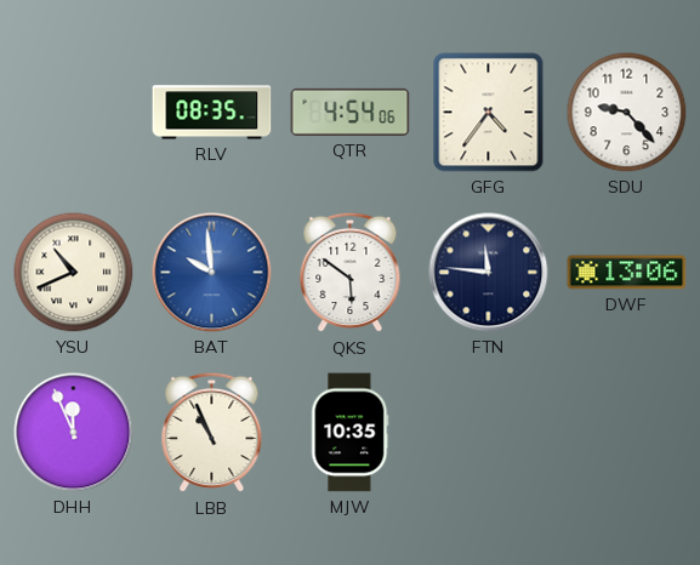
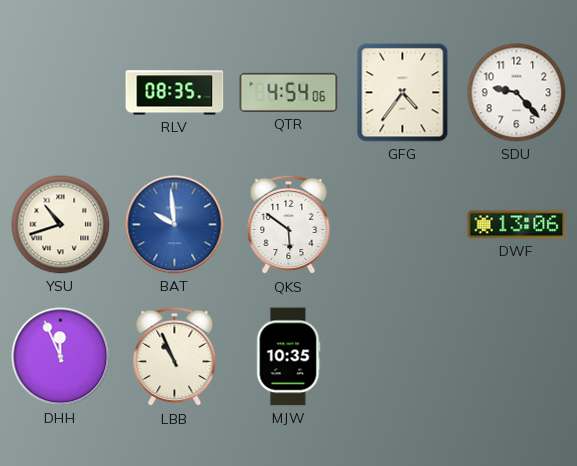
YSU: 10:41 -> 10:42 (61, 225)
FTN: 11:46 -> none (489, 273)
